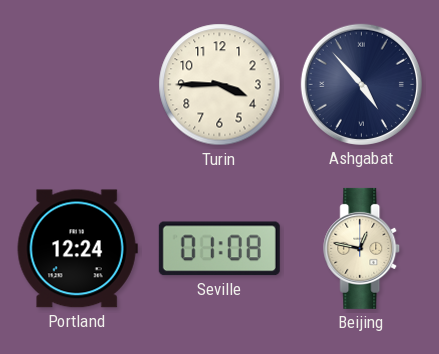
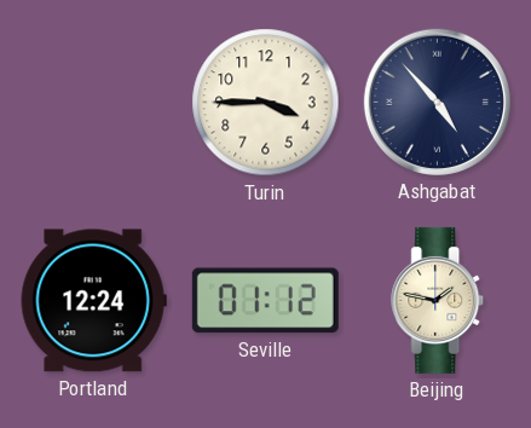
Seville: 01:08 -> 01:12 (265, 301)
Beijing: 12:47 -> 1:47 (438, 300)
